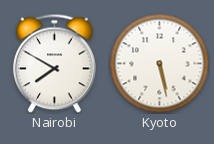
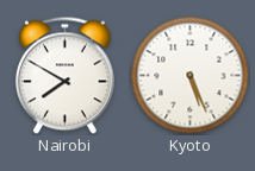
Kyoto: 5:28 -> 5:26 (191, 76)
